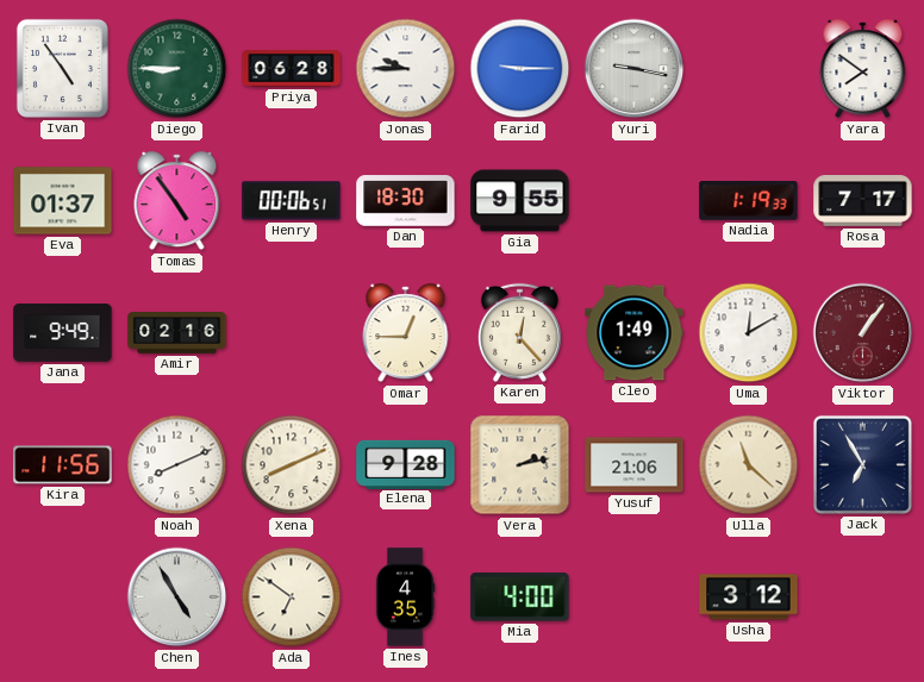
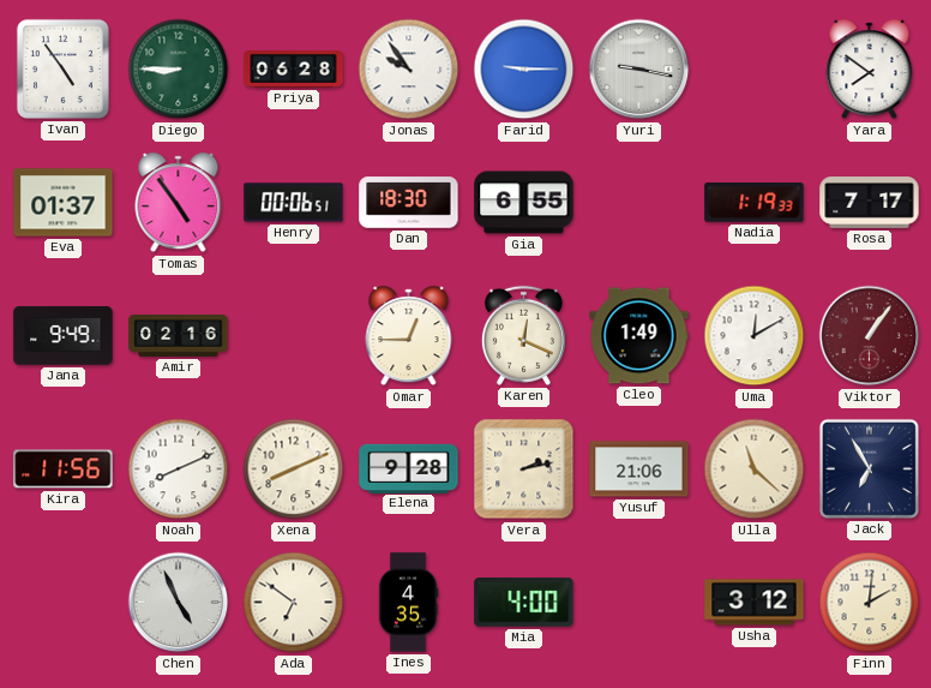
Jonas: 9:45 -> 9:54 (409, 70)
Gia: 9:55 -> 6:55 (524, 203)
Karen: 12:23 -> 12:19 (523, 335)
Chen: 4:55 -> 4:56 (179, 603)
Finn: none -> 2:01 (870, 603)
